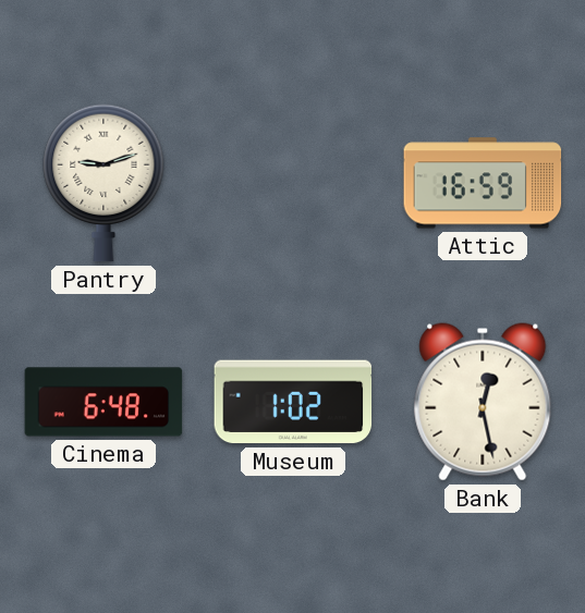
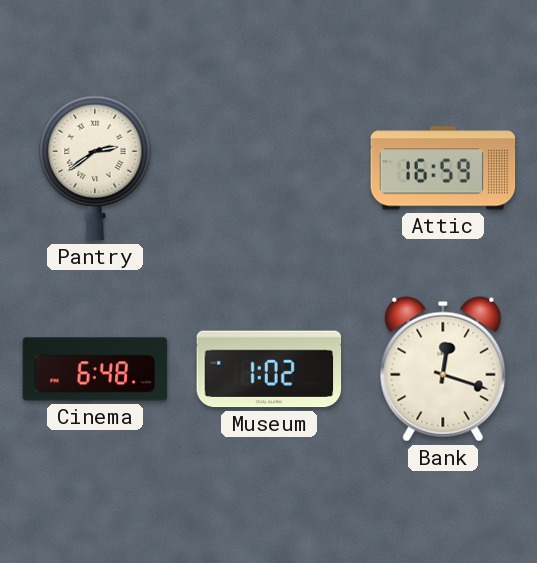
Pantry: 9:12 -> 2:39 (95, 168)
Bank: 12:28 -> 12:18 (443, 369)
